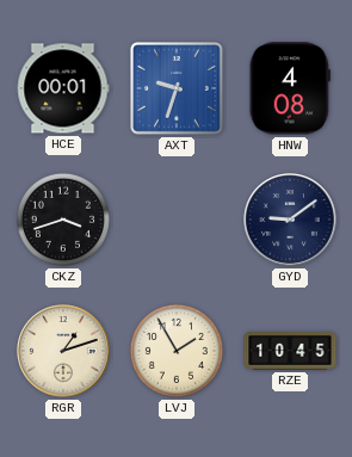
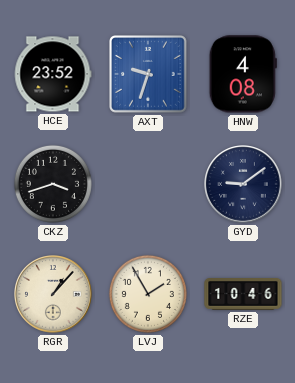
HCE: 00:01 -> 23:52 (53, 74)
RGR: 1:12 -> 1:07 (54, 295)
RZE: 10:45 -> 10:46 (243, 295)
